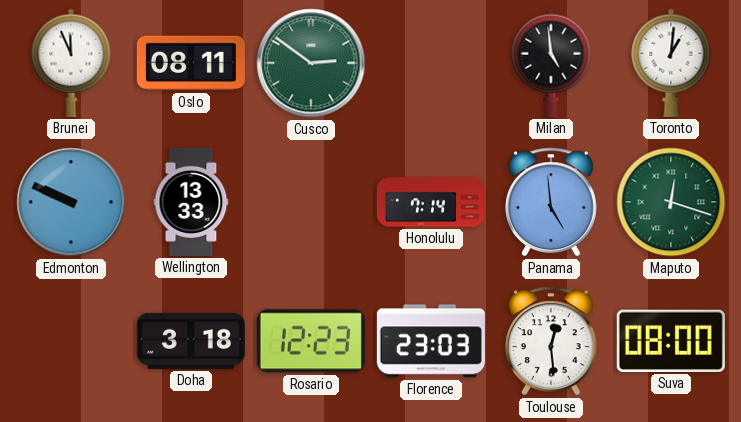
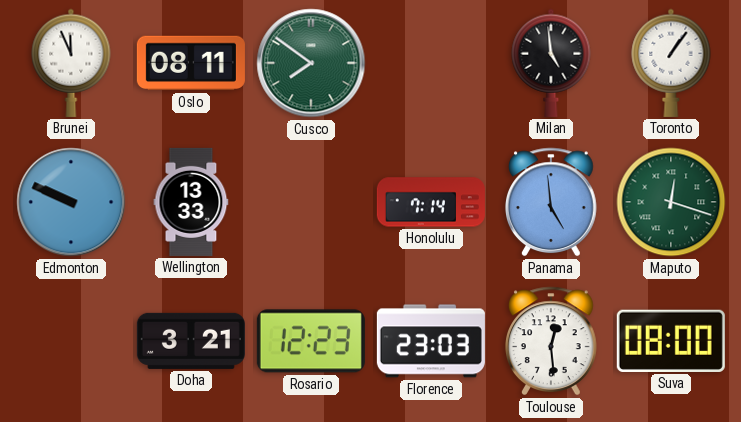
Cusco: 2:51 -> 7:51 (311, 63)
Toronto: 1:01 -> 1:06 (671, 63)
Doha: 3:18 -> 3:21 (191, 341)
